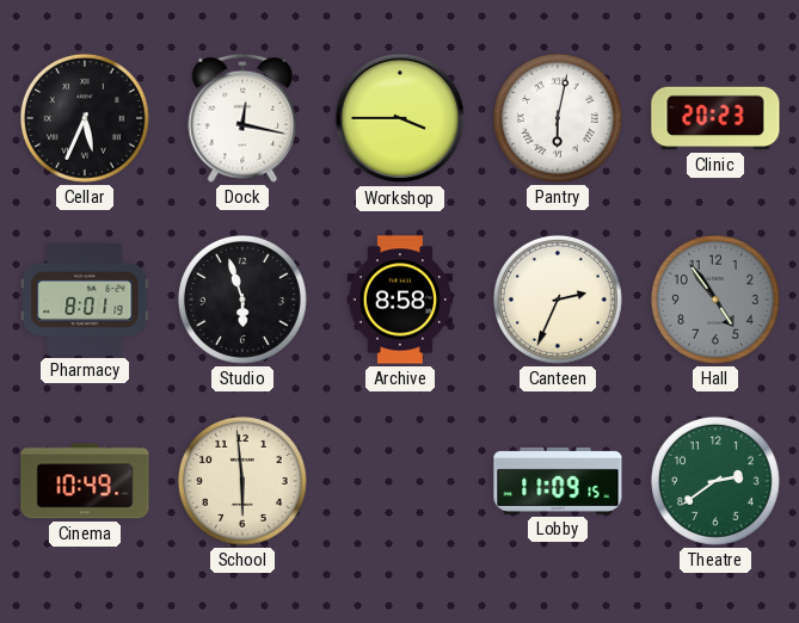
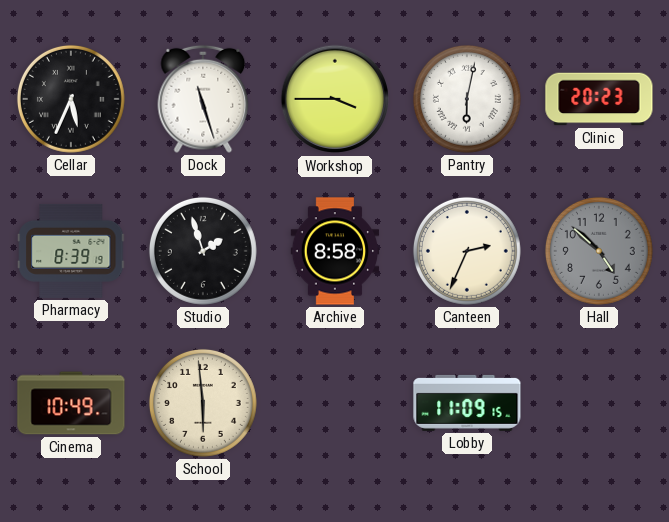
Dock: 12:17 -> 11:27 (203, 99)
Pharmacy: 8:01 -> 8:39 (71, 251)
Studio: 5:57 -> 1:57 (203, 251)
Hall: 4:54 -> 4:52 (599, 251)
Theatre: 2:39 -> none (715, 481)
